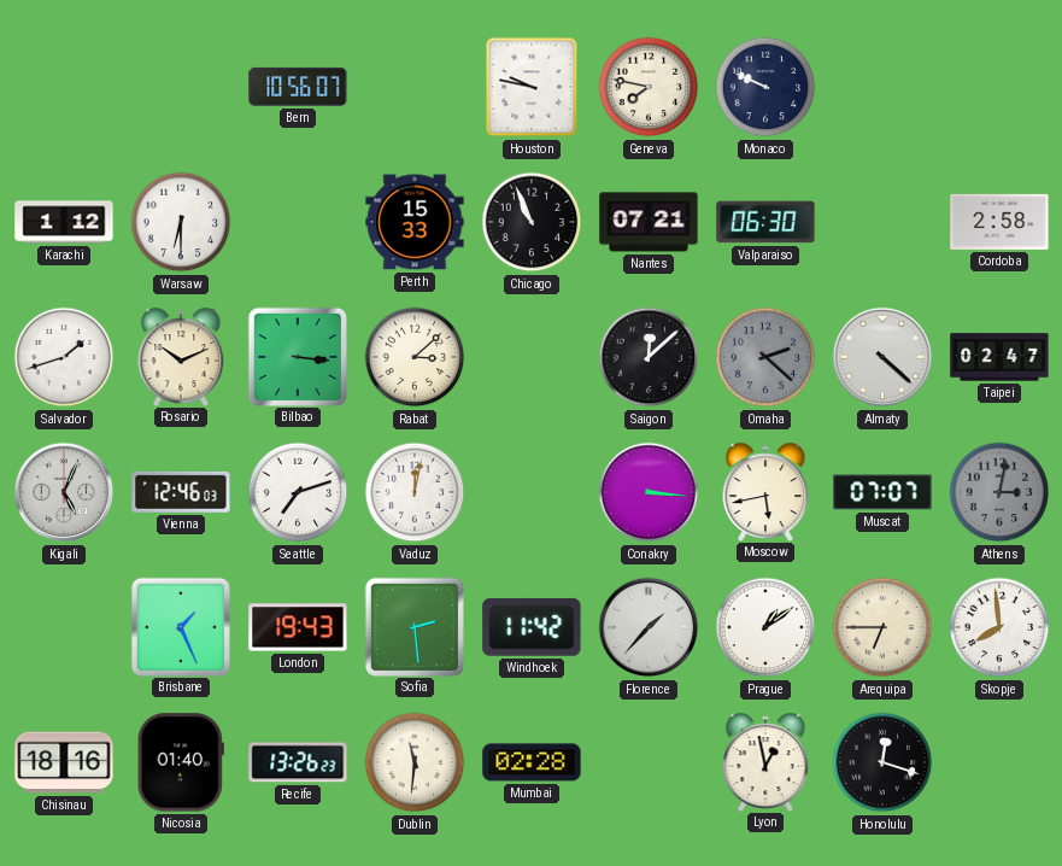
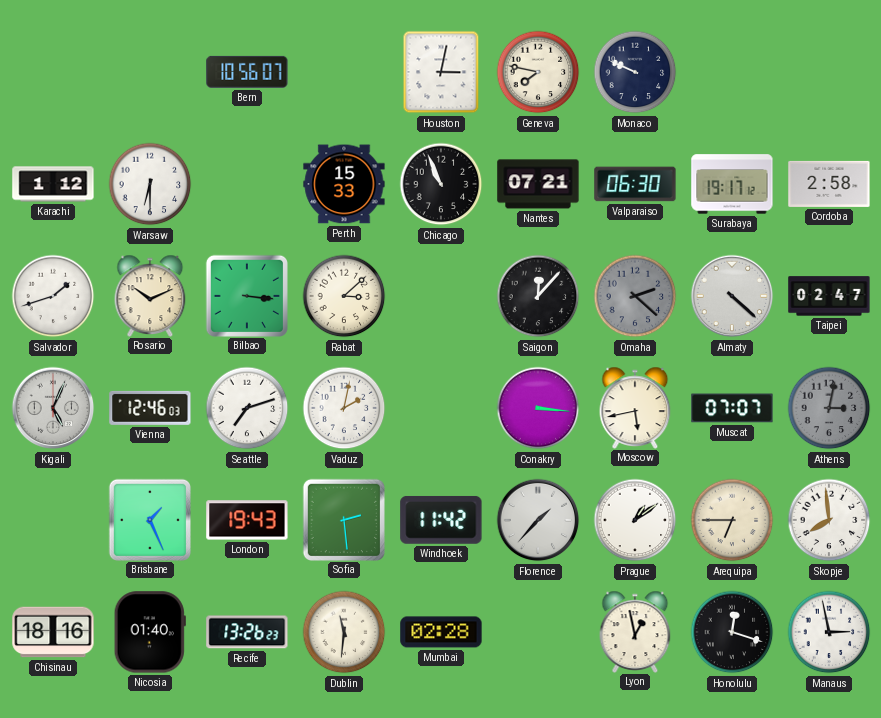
Houston: 9:47 -> 3:02 (441, 72)
Surabaya: none -> 19:17 (732, 184)
Saigon: 12:08 -> 12:07 (538, 296)
Vaduz: 12:02 -> 2:02 (344, 408)
Manaus: none -> 2:58 (829, 632)
